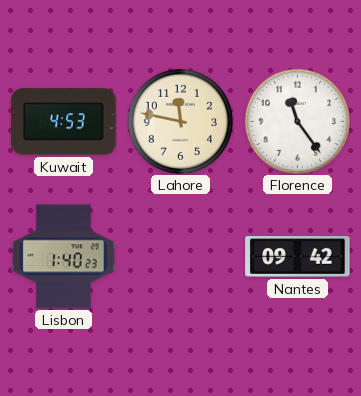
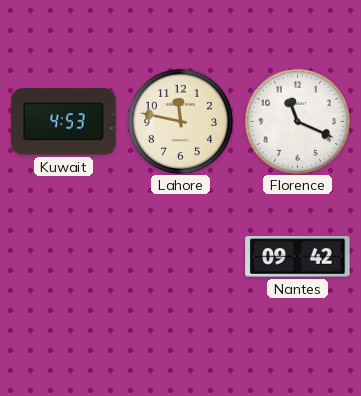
Florence: 11:24 -> 11:19 (297, 121)
Lisbon: 1:40 -> none (64, 257)
